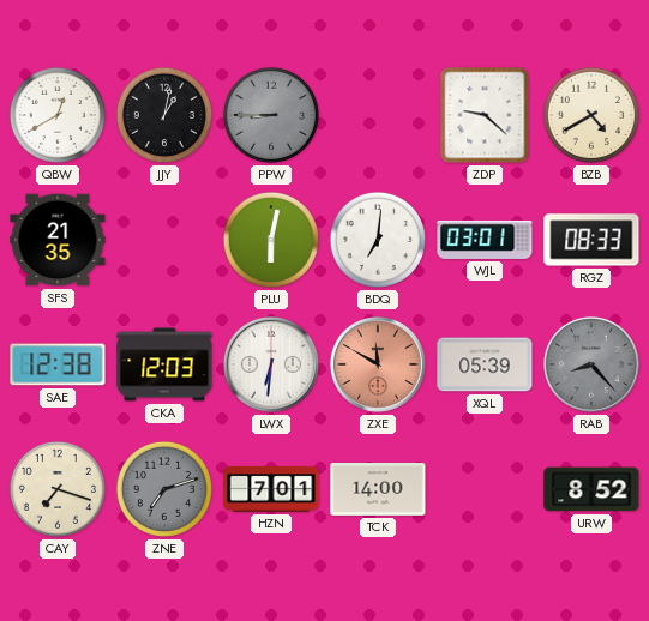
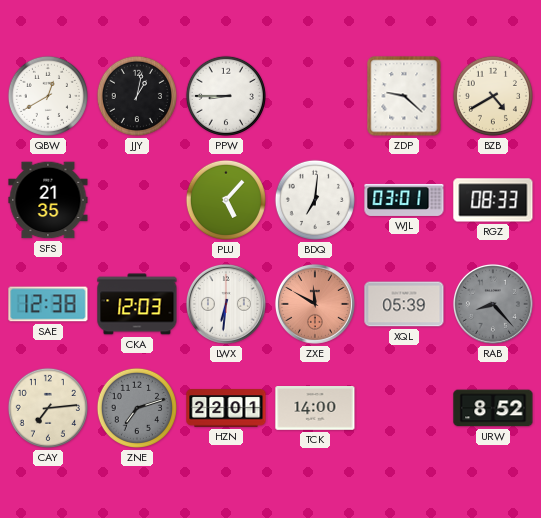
PPW dial: grey -> white (226, 96)
PLU: 6:02 -> 5:07 (226, 200)
CAY: 7:18 -> 7:14 (48, 408)
HZN: 7:01 -> 22:01 (226, 408)
